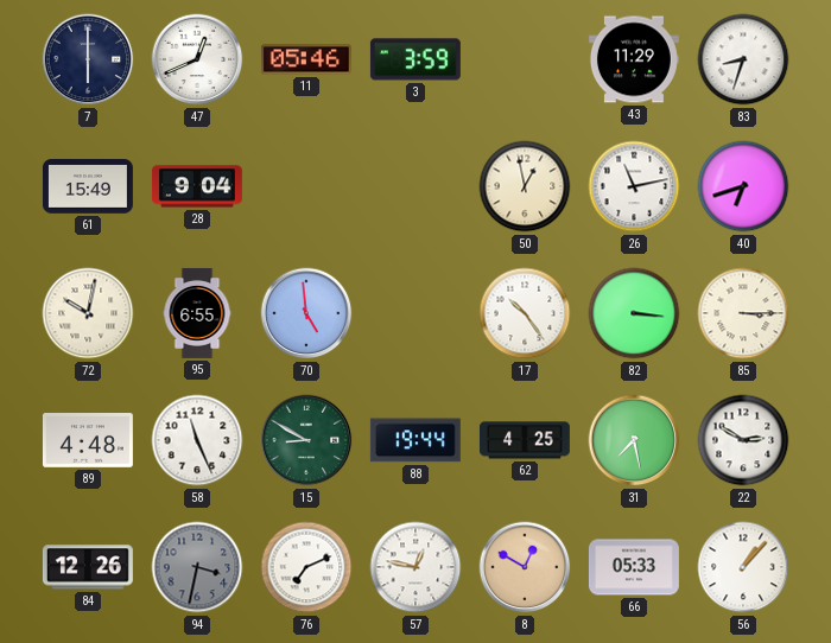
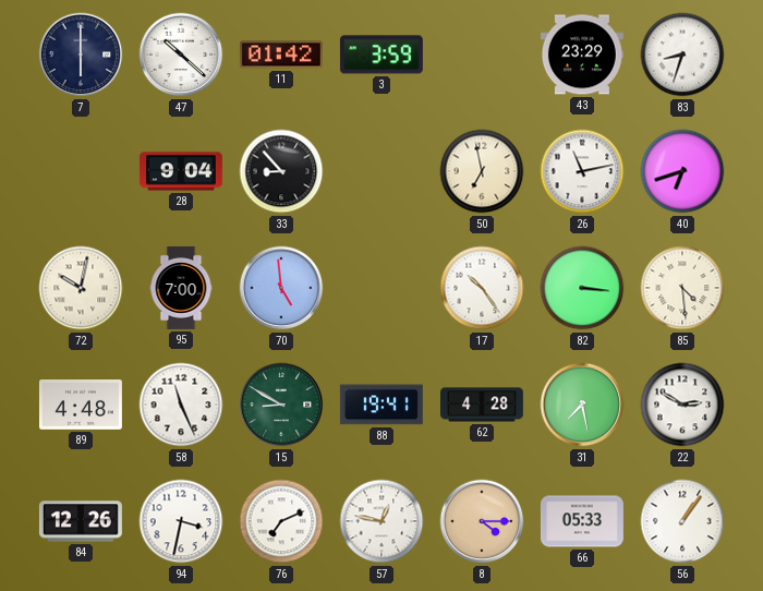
47: 12:41 -> 10:22 (181, 55)
11: 05:46 -> 01:42 (281, 55)
43: 11:29 -> 23:29 (582, 55)
61: 15:49 -> none (88, 186)
33: none -> 8:53 (281, 171)
50: 12:58 -> 6:58 (482, 171)
95: 6:55 -> 7:00 (181, 288)
85: 3:15 -> 4:29 (682, 288)
88: 19:44 -> 19:41 (381, 405)
62: 4:25 -> 4:28 (482, 405)
94 dial: grey -> white (181, 521)
8: 12:50 -> 4:15 (482, 521)
56: 1:07 -> 1:06 (682, 521)
